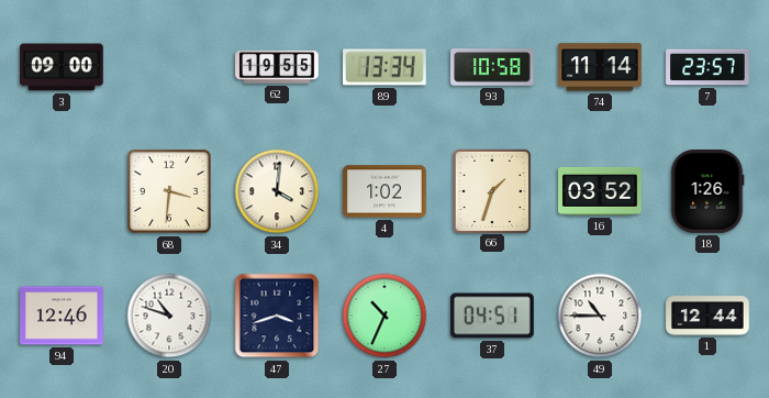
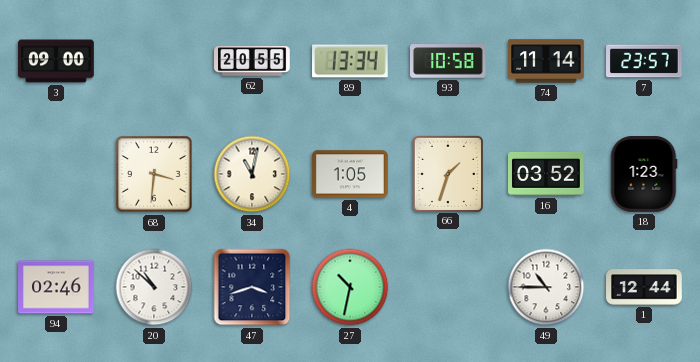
62: 19:55 -> 20:55 (252, 61)
34: 4:01 -> 11:02 (252, 174)
4: 1:02 -> 1:05 (350, 174)
18: 1:26 -> 1:23 (644, 175)
94: 12:46 -> 02:46 (56, 287)
20: 10:48 -> 10:52 (154, 287)
27: 10:34 -> 10:32 (350, 287)
37: 04:51 -> none (493, 316)
